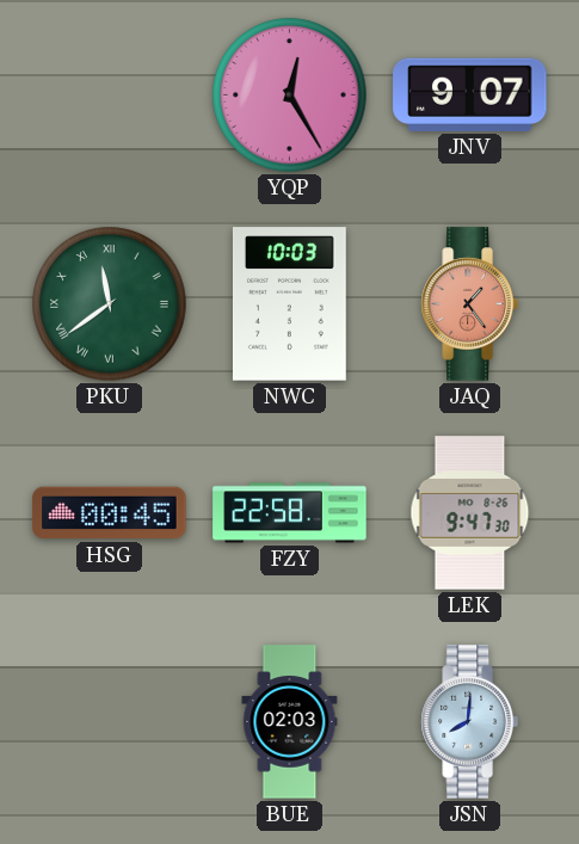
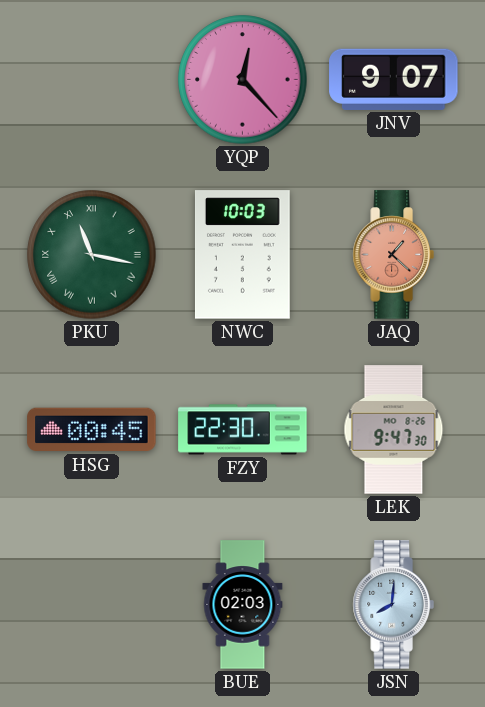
YQP: 12:25 -> 12:23 (243, 80)
PKU: 11:39 -> 11:17 (92, 255)
JAQ: 1:24 -> 1:22 (393, 255)
FZY: 22:58 -> 22:30 (243, 430)
